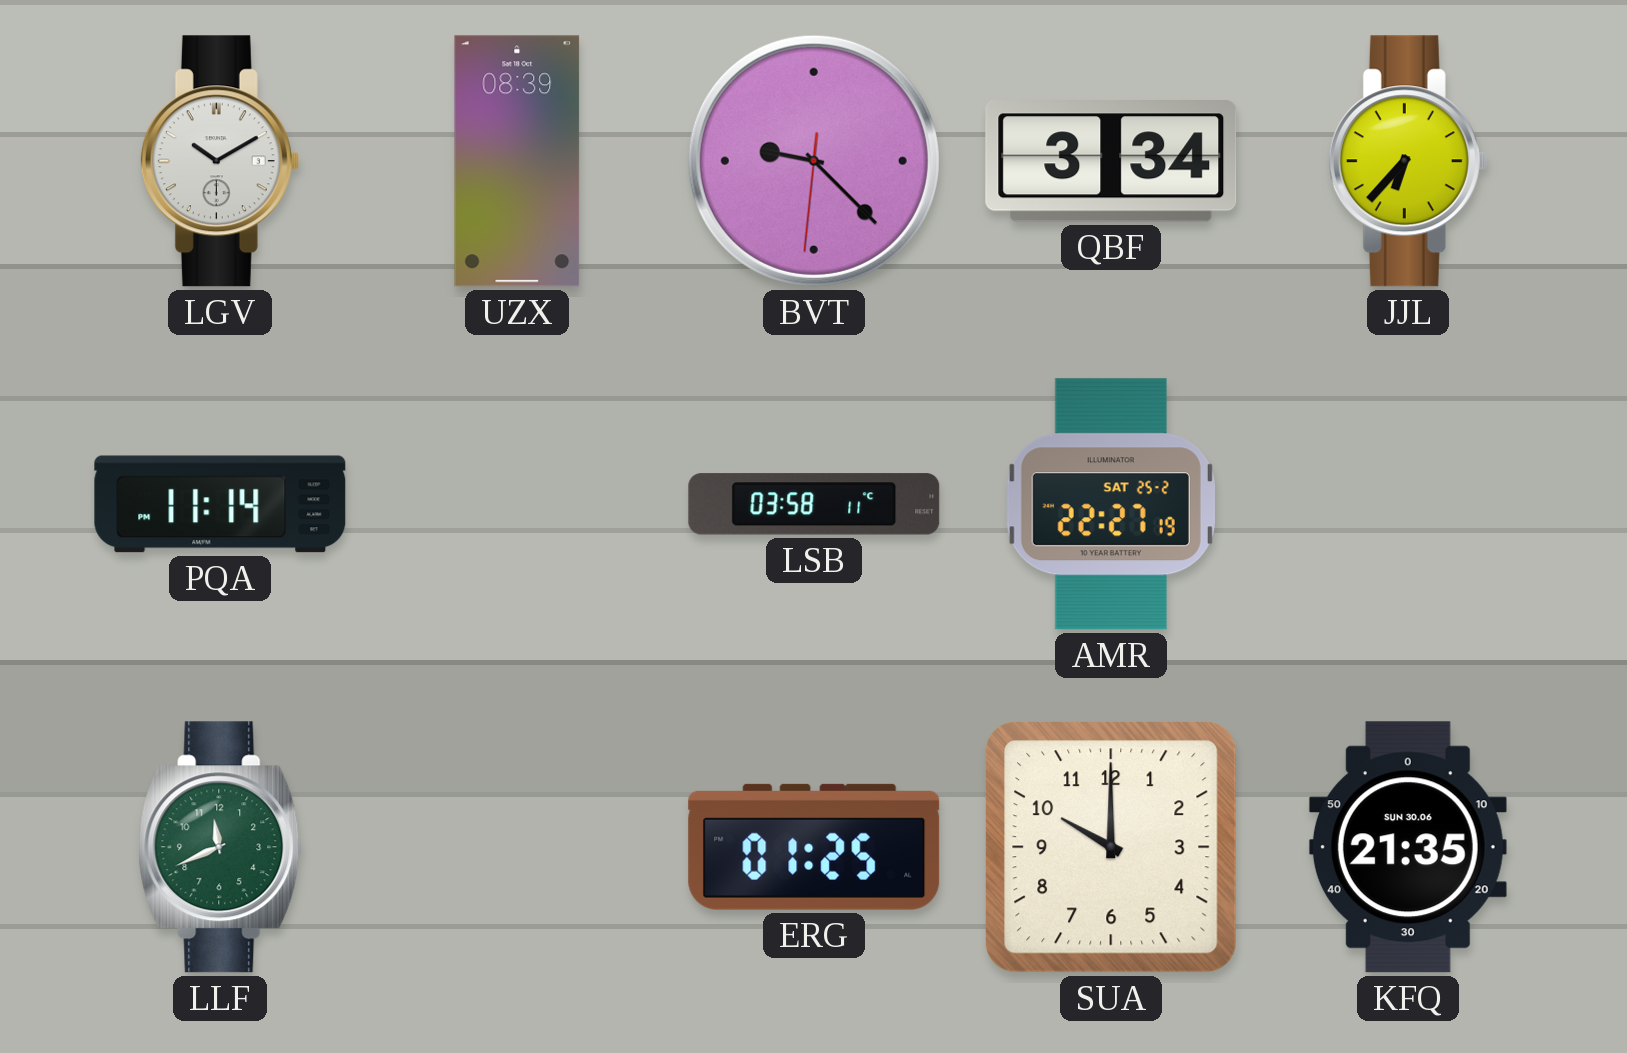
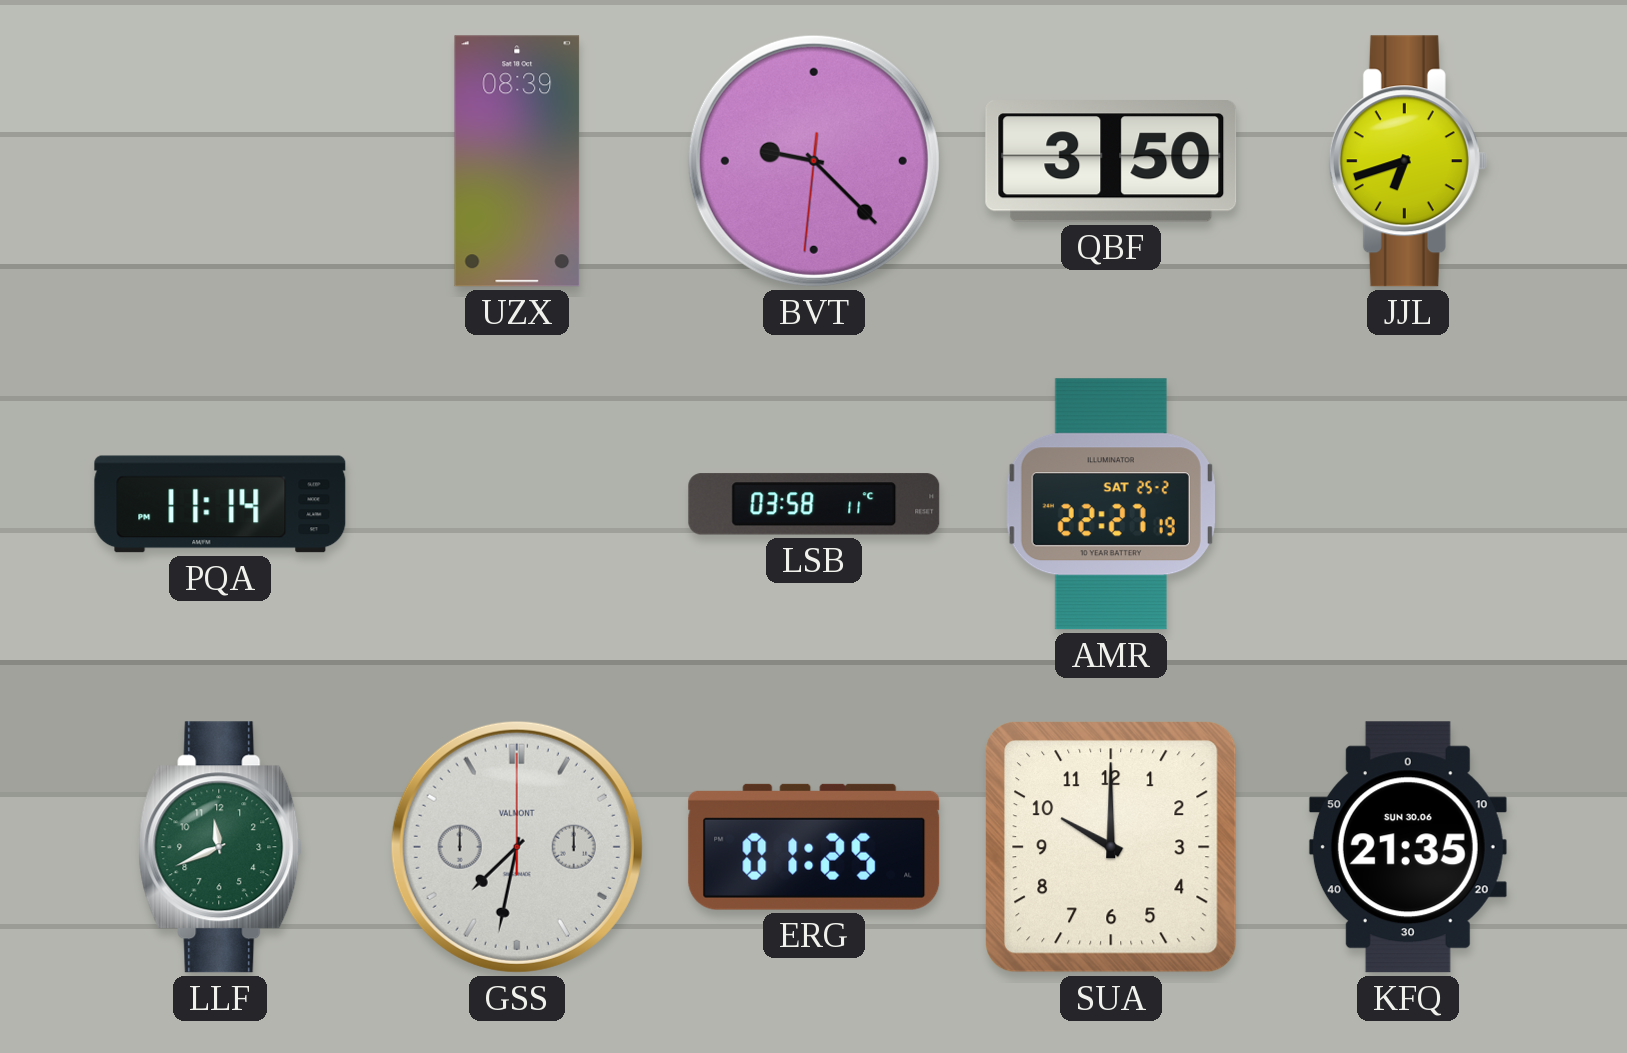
LGV: 10:10 -> none (220, 161)
QBF: 3:34 -> 3:50 (1111, 162)
JJL: 6:37 -> 6:42 (1408, 161)
GSS: none -> 7:32 (517, 847)
